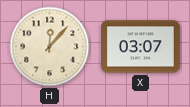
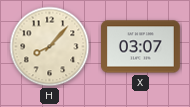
H: 12:07 -> 8:07 (50, 47)
